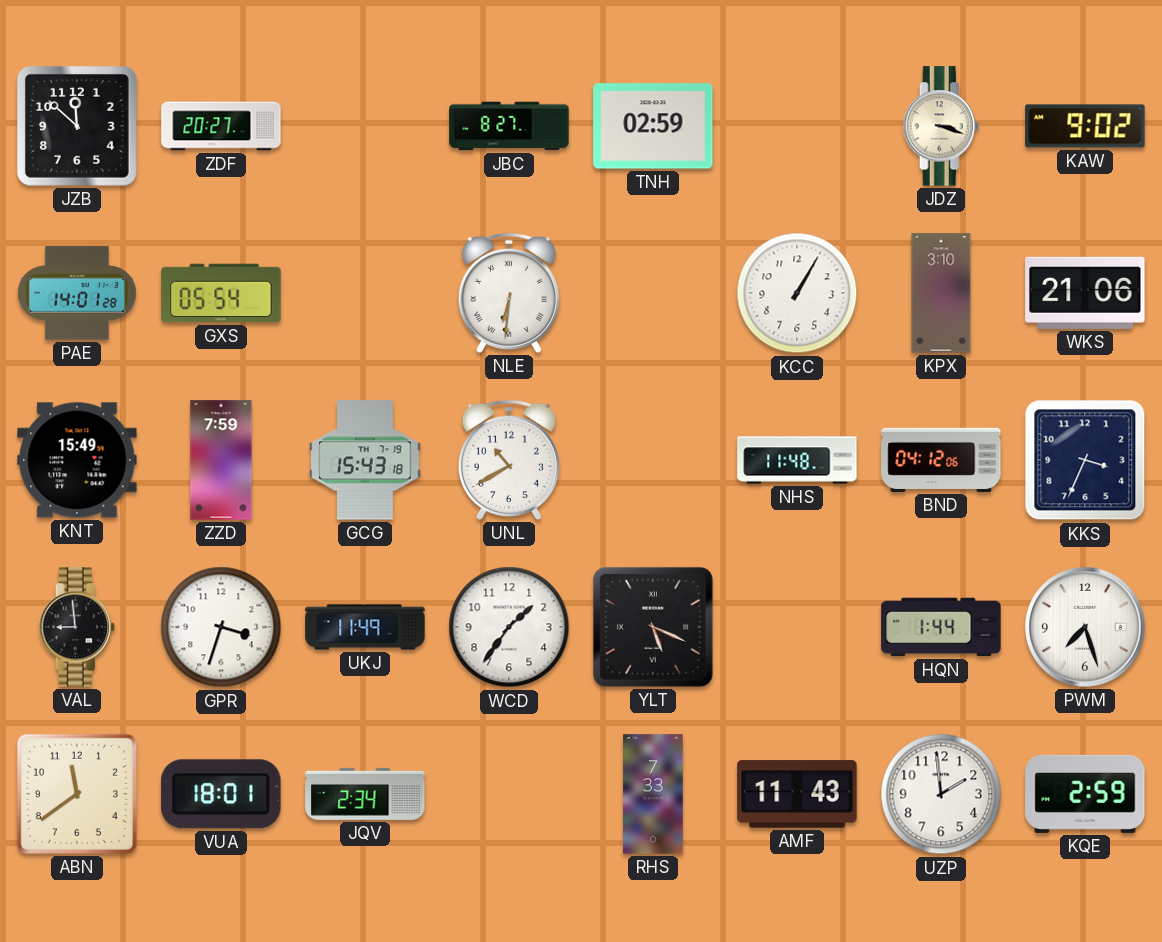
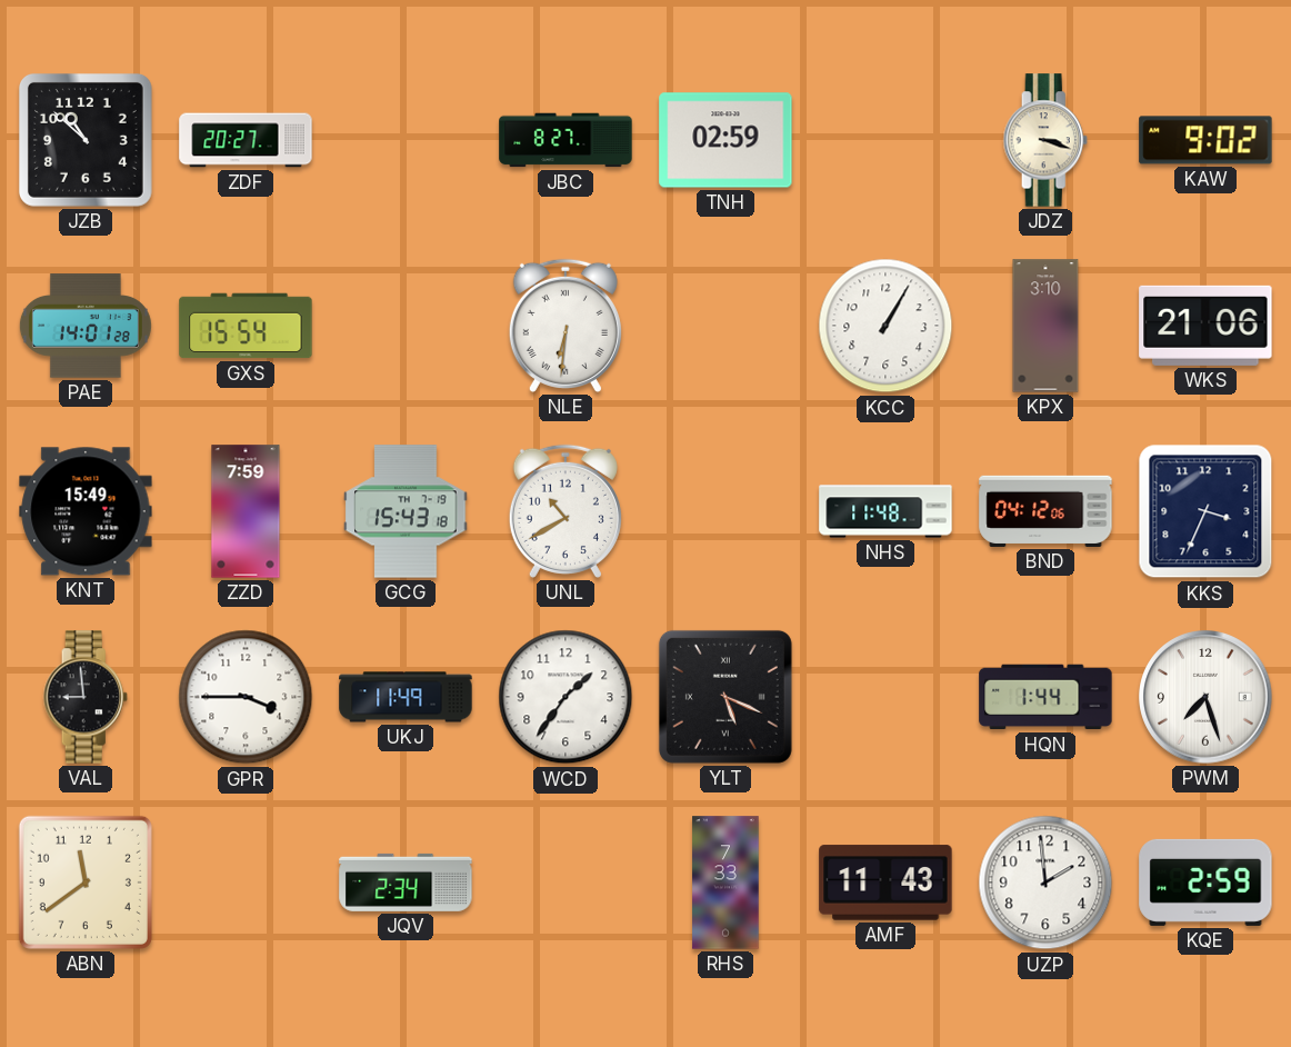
JZB: 11:52 -> 10:52 (86, 140)
GXS: 05:54 -> 15:54 (246, 326)
GPR: 3:33 -> 3:45 (246, 697)
VUA: 18:01 -> none (221, 794)
